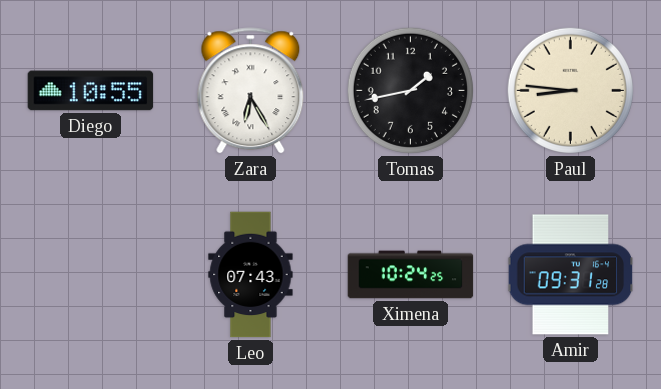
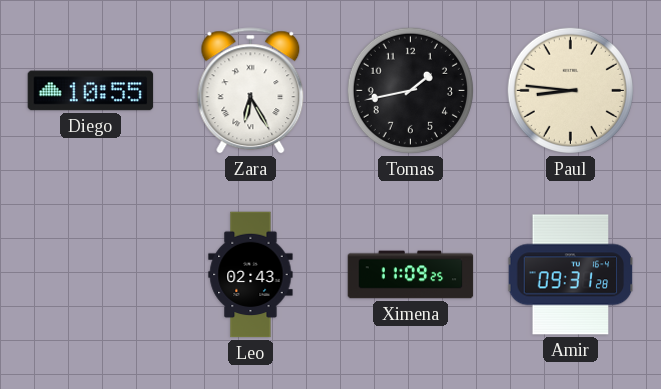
Leo: 07:43 -> 02:43 (251, 275)
Ximena: 10:24 -> 11:09 (411, 275)
